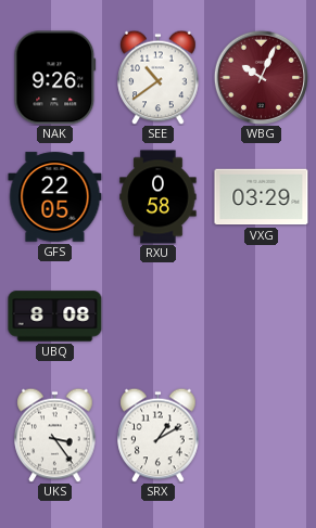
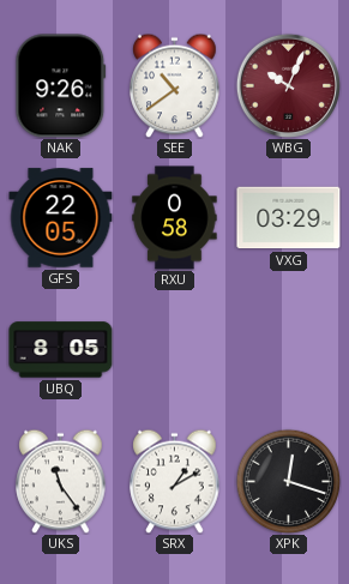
UBQ: 8:08 -> 8:05 (61, 350)
UKS: 3:24 -> 11:24 (61, 481)
XPK: none -> 12:18 (288, 481)
